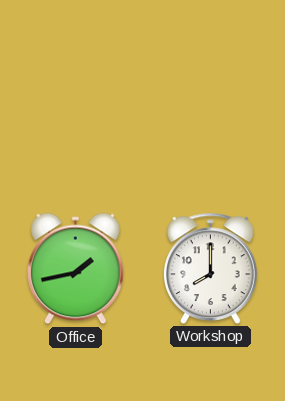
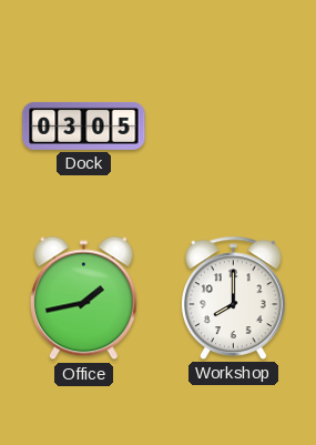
Dock: none -> 03:05 (84, 125)
